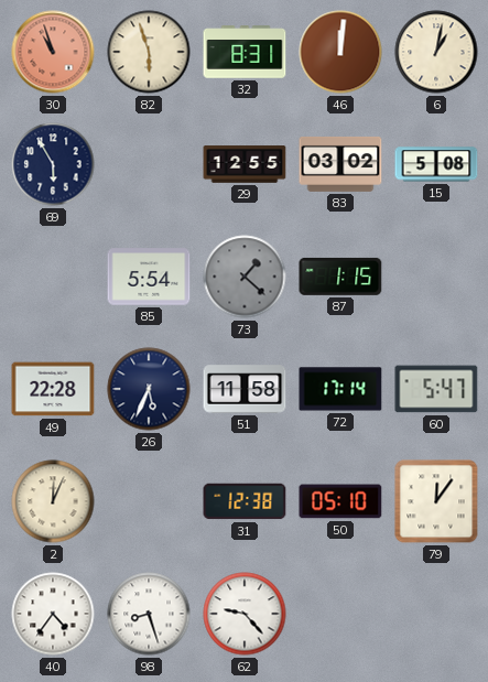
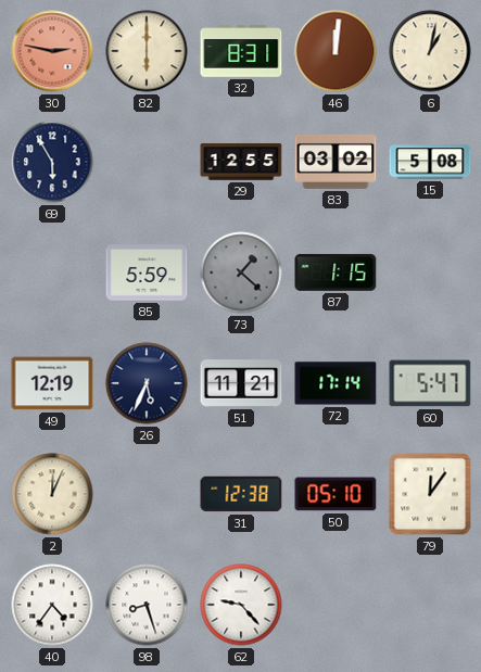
30: 10:57 -> 2:47 (52, 51)
82: 5:57 -> 6:00 (147, 51)
85: 5:54 -> 5:59 (147, 272)
49: 22:28 -> 12:19 (52, 383)
51: 11:58 -> 11:21 (241, 383)
